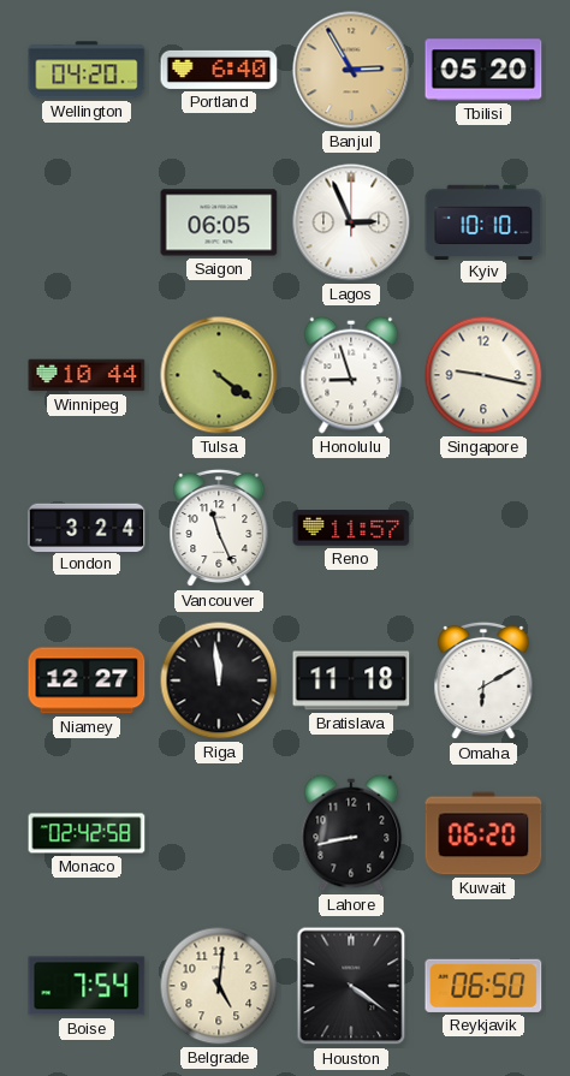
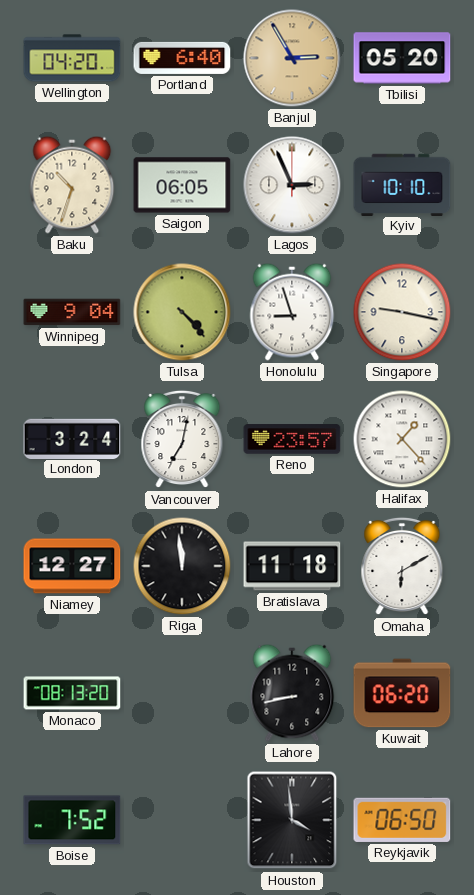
Baku: none -> 10:33 (72, 185)
Winnipeg: 10:44 -> 9:04 (72, 312)
Tulsa: 4:21 -> 4:23 (182, 312)
Vancouver: 11:26 -> 7:02 (182, 439)
Reno: 11:57 -> 23:57 (292, 439)
Halifax: none -> 1:23 (402, 439)
Monaco: 02:42 -> 08:13 (72, 693)
Boise: 7:54 -> 7:52 (72, 820)
Belgrade: 5:01 -> none (219, 986)
Houston: 4:21 -> 3:59 (292, 820)
